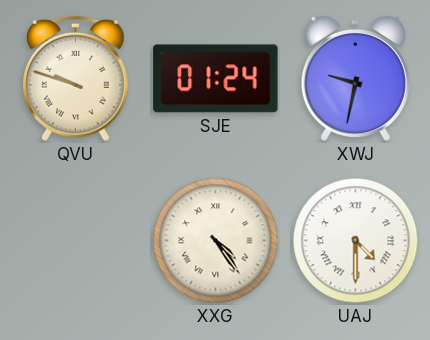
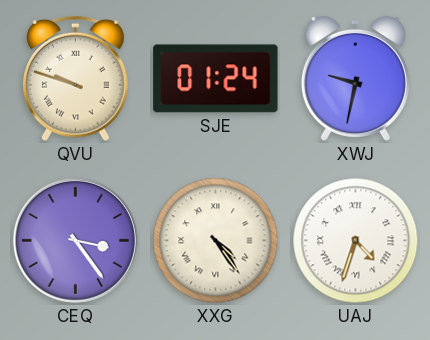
CEQ: none -> 3:24 (75, 240)
UAJ: 4:30 -> 4:33 (356, 241)
